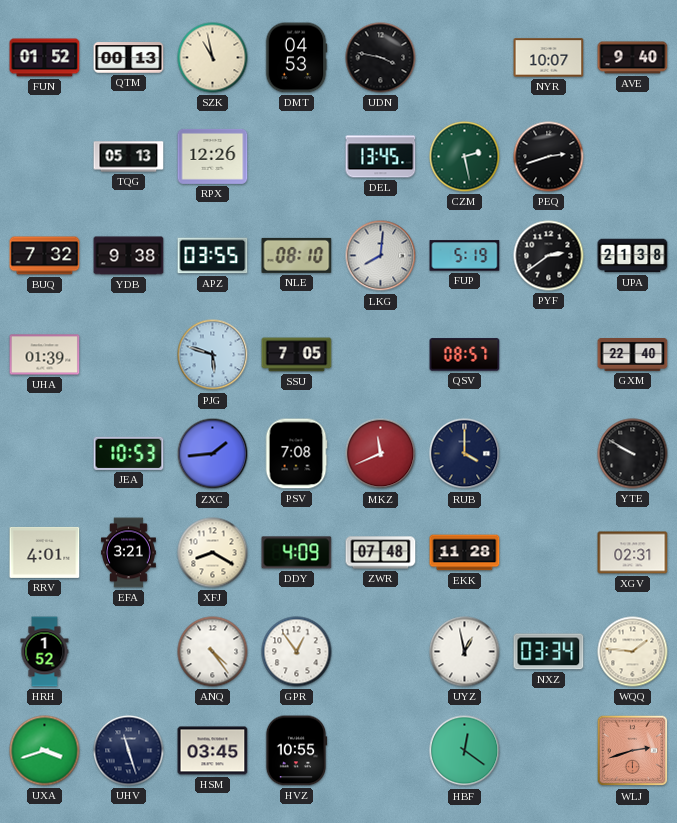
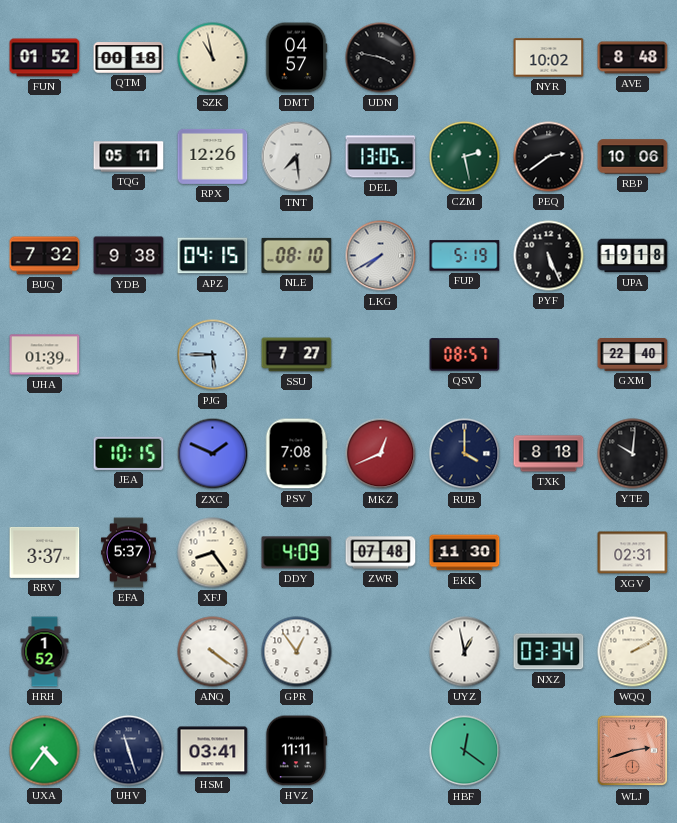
QTM: 00:13 -> 00:18 (129, 58)
DMT: 04:53 -> 04:57 (296, 58)
NYR: 10:07 -> 10:02 (549, 58)
AVE: 9:40 -> 8:48 (633, 58)
TQG: 05:13 -> 05:11 (129, 157)
TNT: none -> 7:29 (297, 157)
DEL: 13:45 -> 13:05 (381, 157)
PEQ: 2:42 -> 2:39 (549, 157)
RBP: none -> 10:06 (633, 157)
APZ: 03:55 -> 04:15 (213, 256)
LKG: 8:01 -> 7:40 (381, 256)
PYF: 2:39 -> 5:26 (549, 256)
UPA: 21:38 -> 19:18 (633, 256)
PJG: 5:48 -> 5:45 (213, 355)
SSU: 7:05 -> 7:27 (297, 355)
JEA: 10:53 -> 10:15 (129, 453)
ZXC: 1:44 -> 1:49 (213, 454)
MKZ: 11:41 -> 12:41 (381, 454)
TXK: none -> 8:18 (549, 454)
YTE: 9:50 -> 10:01 (633, 454)
RRV: 4:01 -> 3:37 (45, 552)
EFA: 3:21 -> 5:37 (129, 553)
XFJ: 8:20 -> 8:24 (213, 553)
EKK: 11:28 -> 11:30 (465, 553)
ANQ: 4:24 -> 4:21 (213, 652)
WQQ: 1:46 -> 2:10 (633, 652)
UXA: 3:42 -> 4:36 (45, 751)
HSM: 03:45 -> 03:41 (213, 751)
HVZ: 10:55 -> 11:11 (296, 751)
